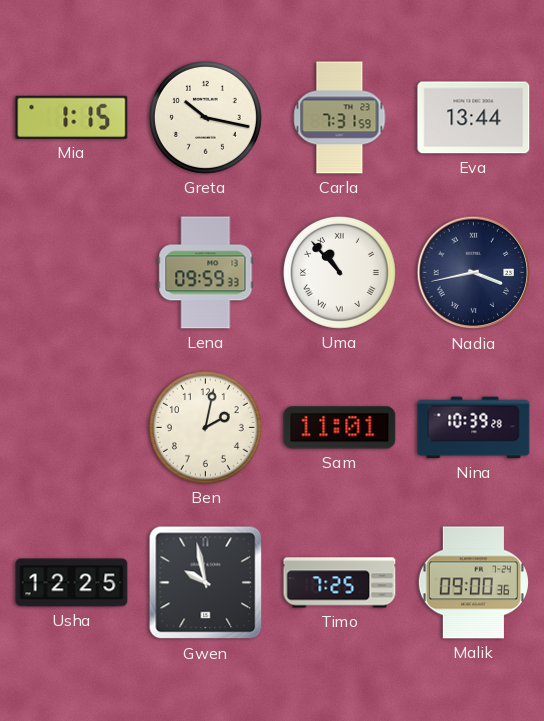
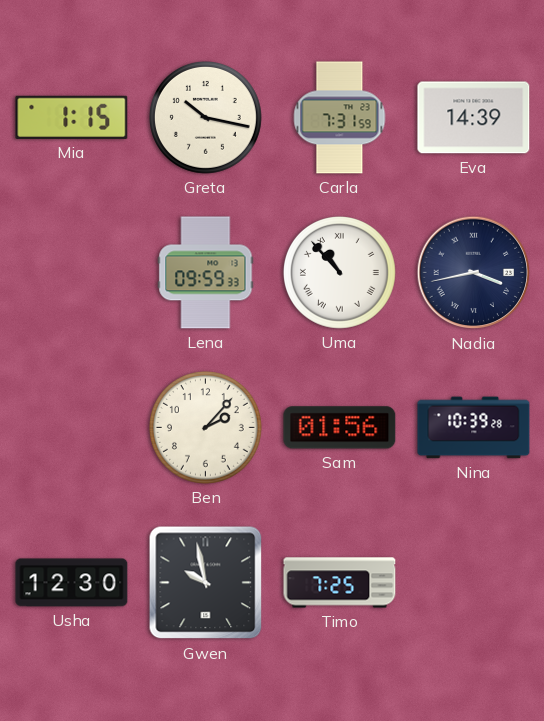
Eva: 13:44 -> 14:39 (474, 118)
Ben: 2:02 -> 2:07 (205, 427)
Sam: 11:01 -> 01:56 (340, 428)
Usha: 12:25 -> 12:30 (72, 583)
Malik: 09:00 -> none (473, 583)
